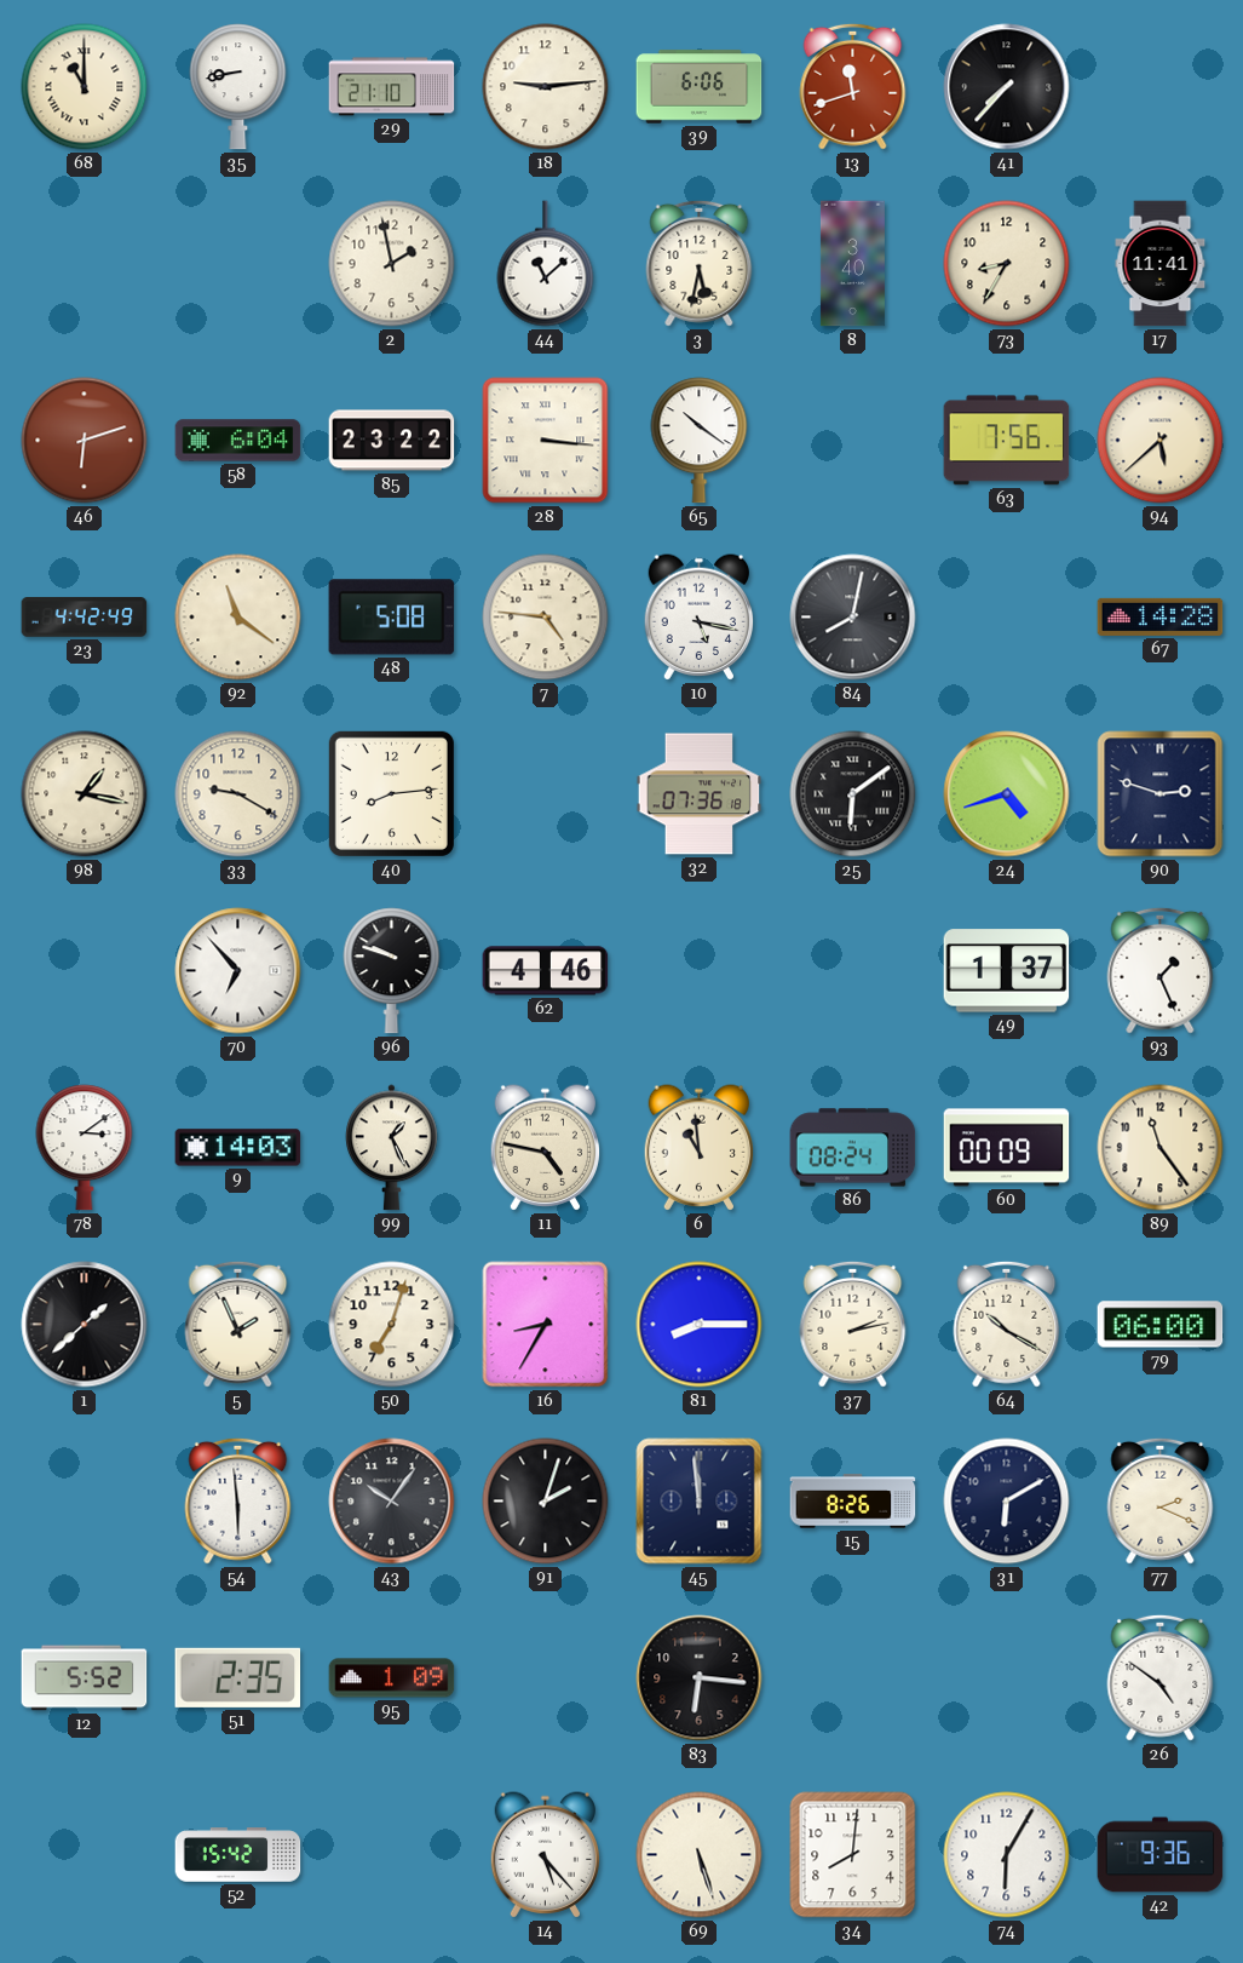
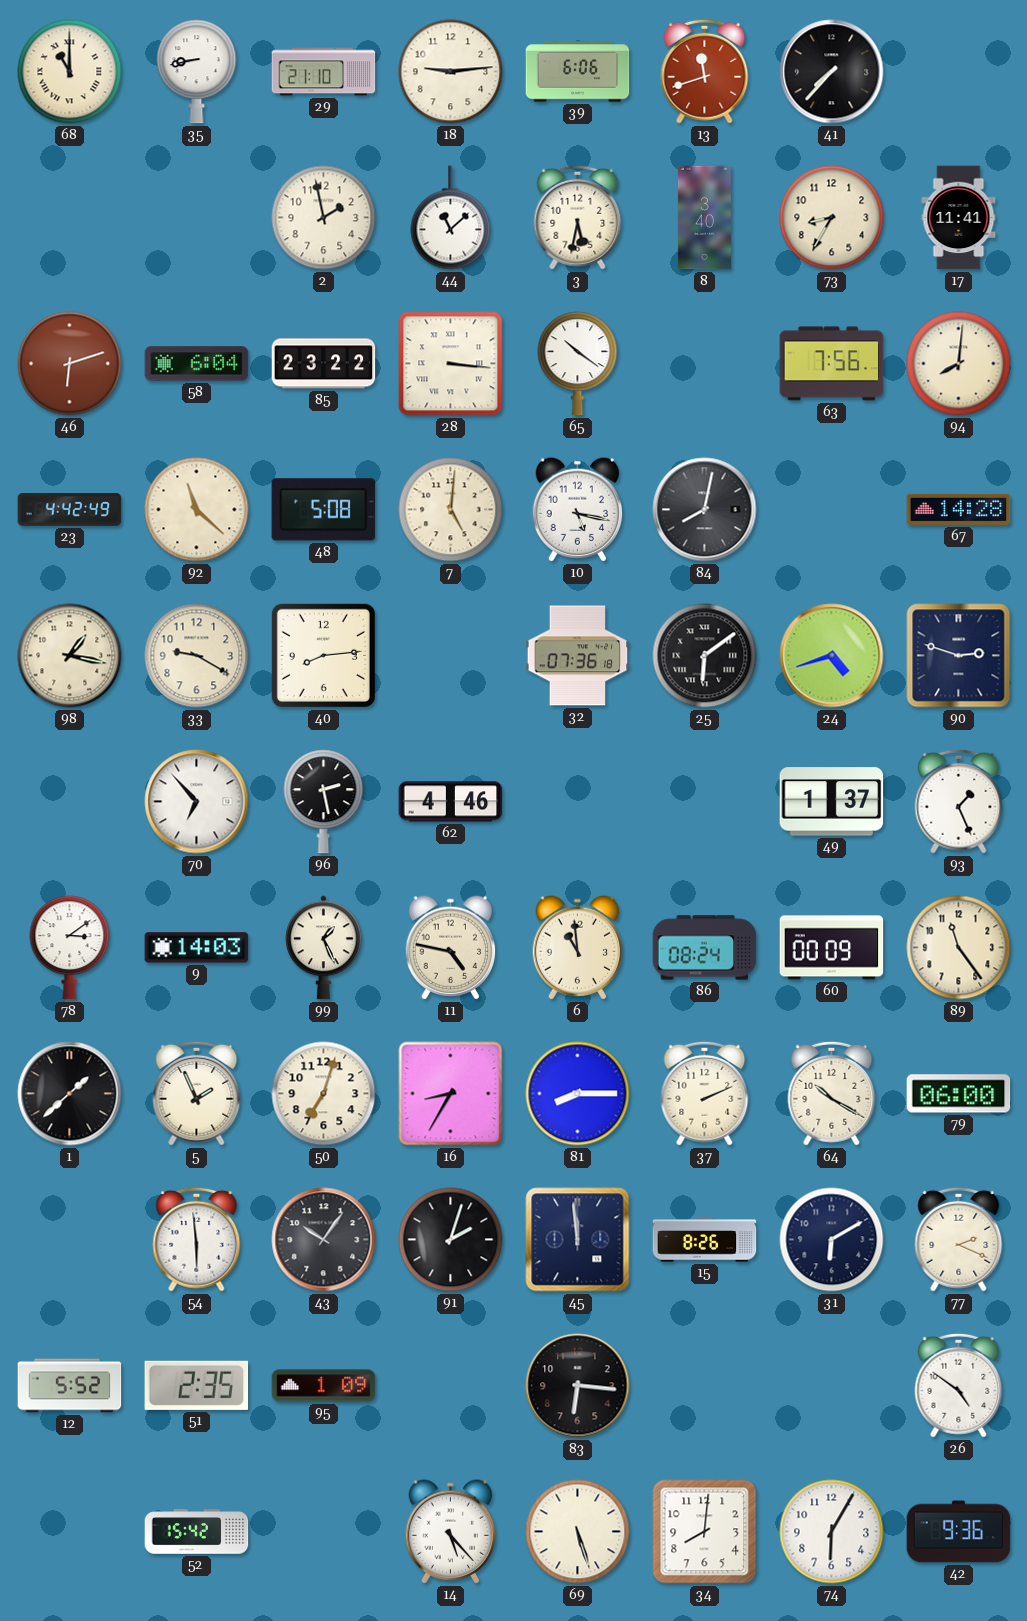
94: 5:38 -> 8:01 (959, 364)
92: 11:21 -> 11:22 (197, 510)
7: 4:46 -> 5:01 (451, 510)
96: 9:48 -> 2:28 (324, 802)
37: 2:13 -> 2:11 (705, 1093)
